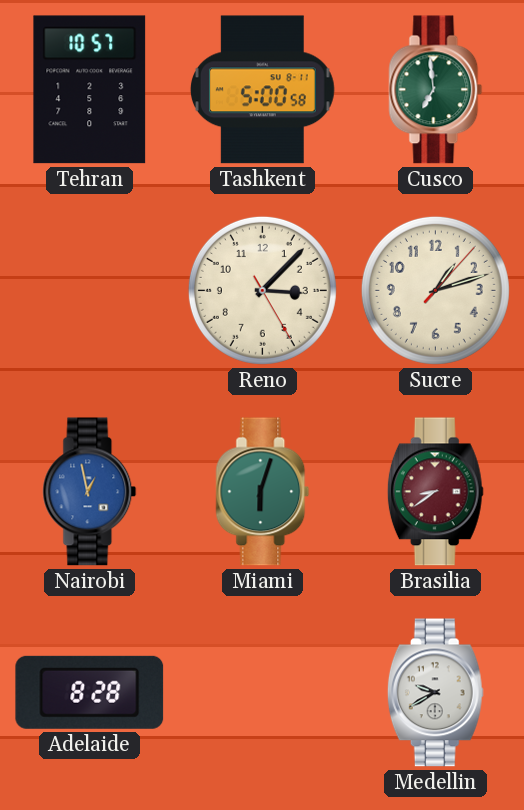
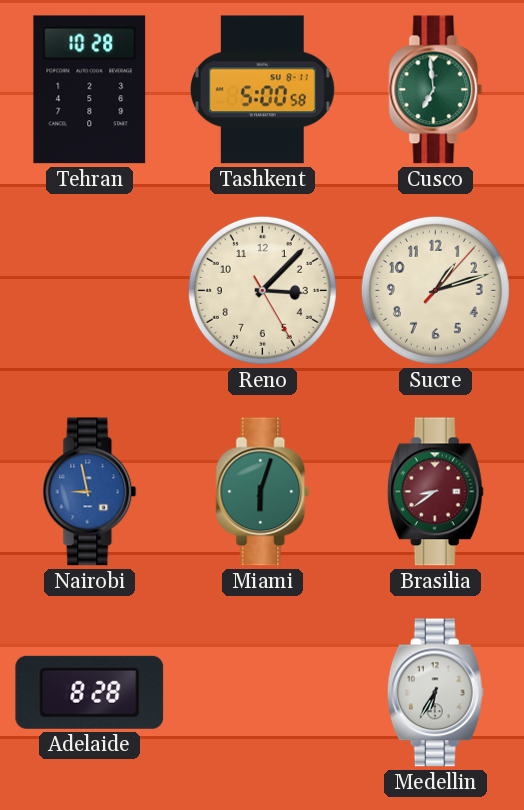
Tehran: 10:57 -> 10:28 (90, 90)
Nairobi: 12:58 -> 8:58 (90, 492)
Medellin: 9:40 -> 6:35 (435, 693)
